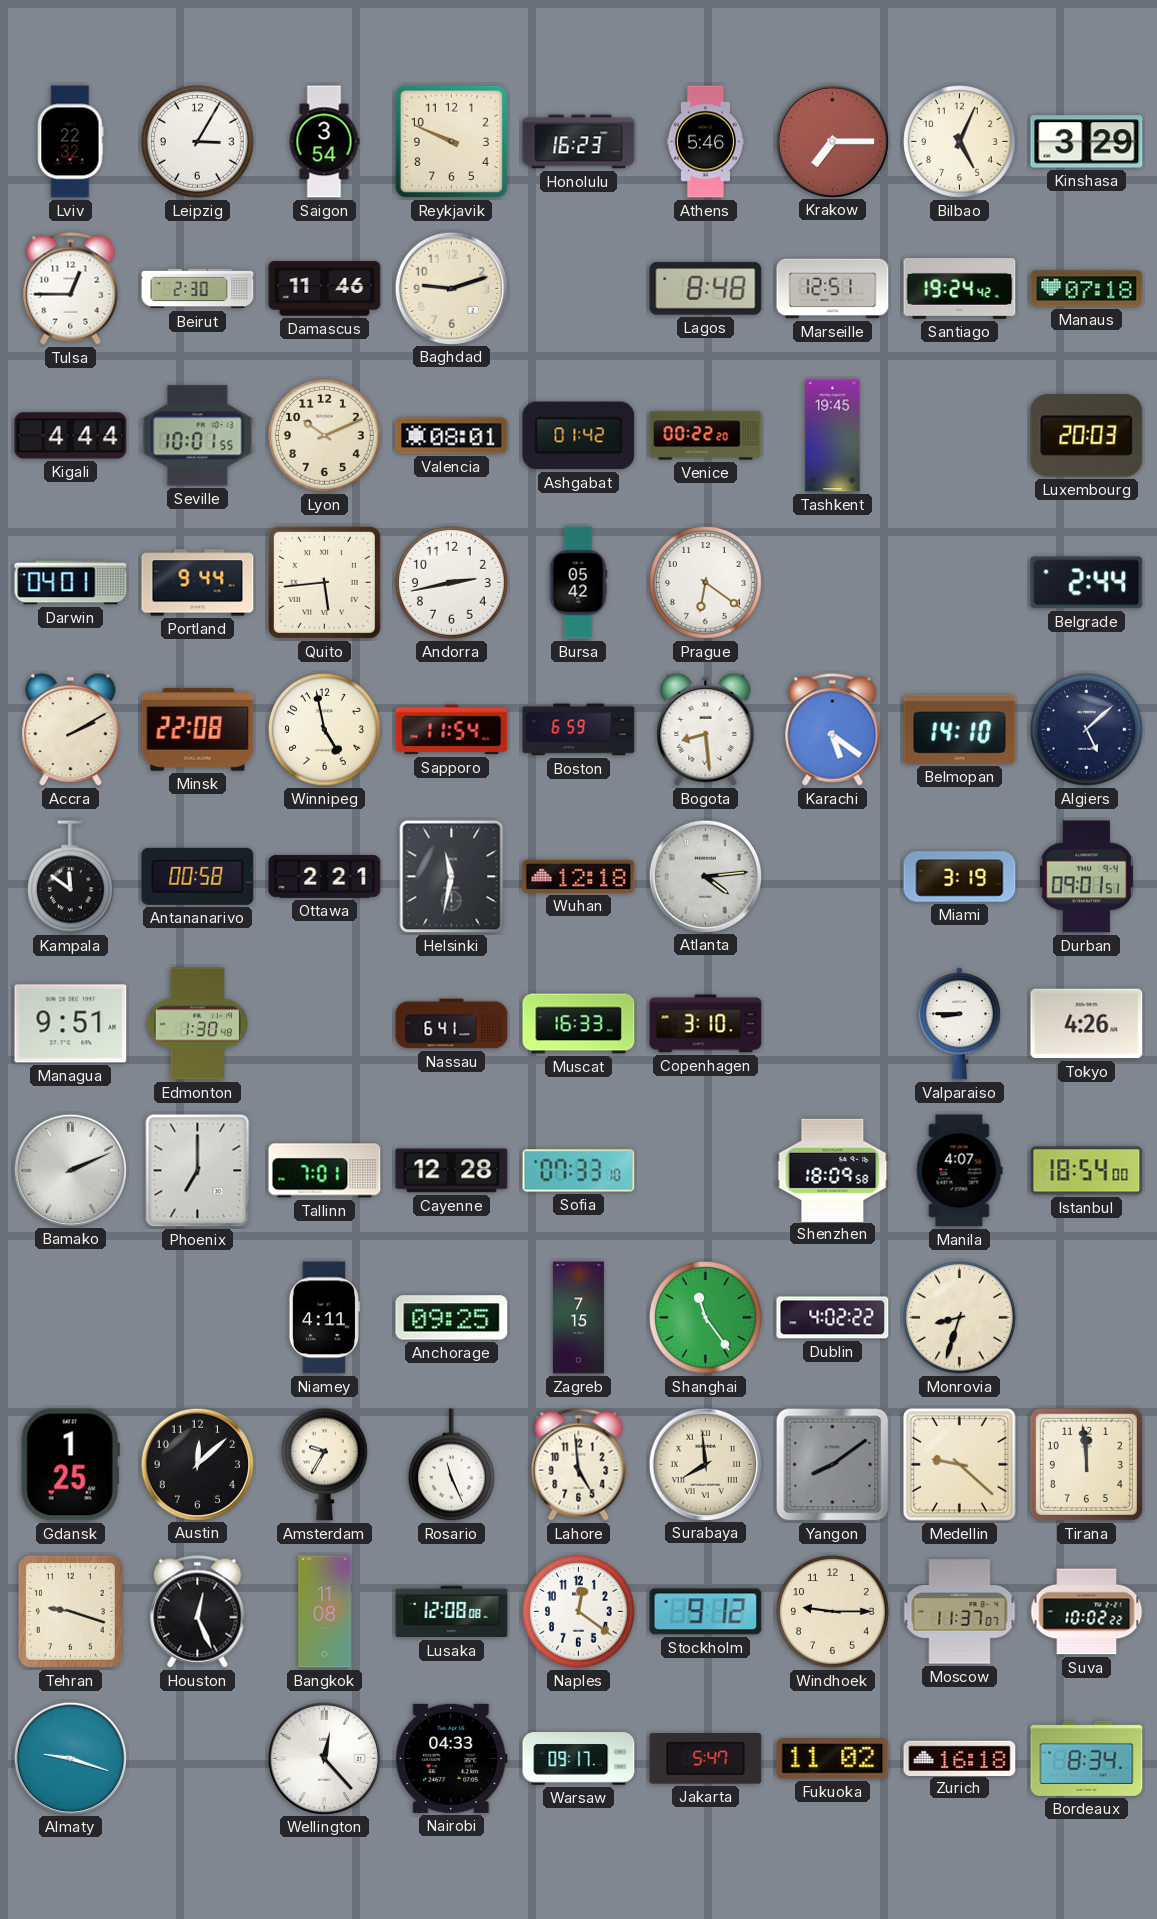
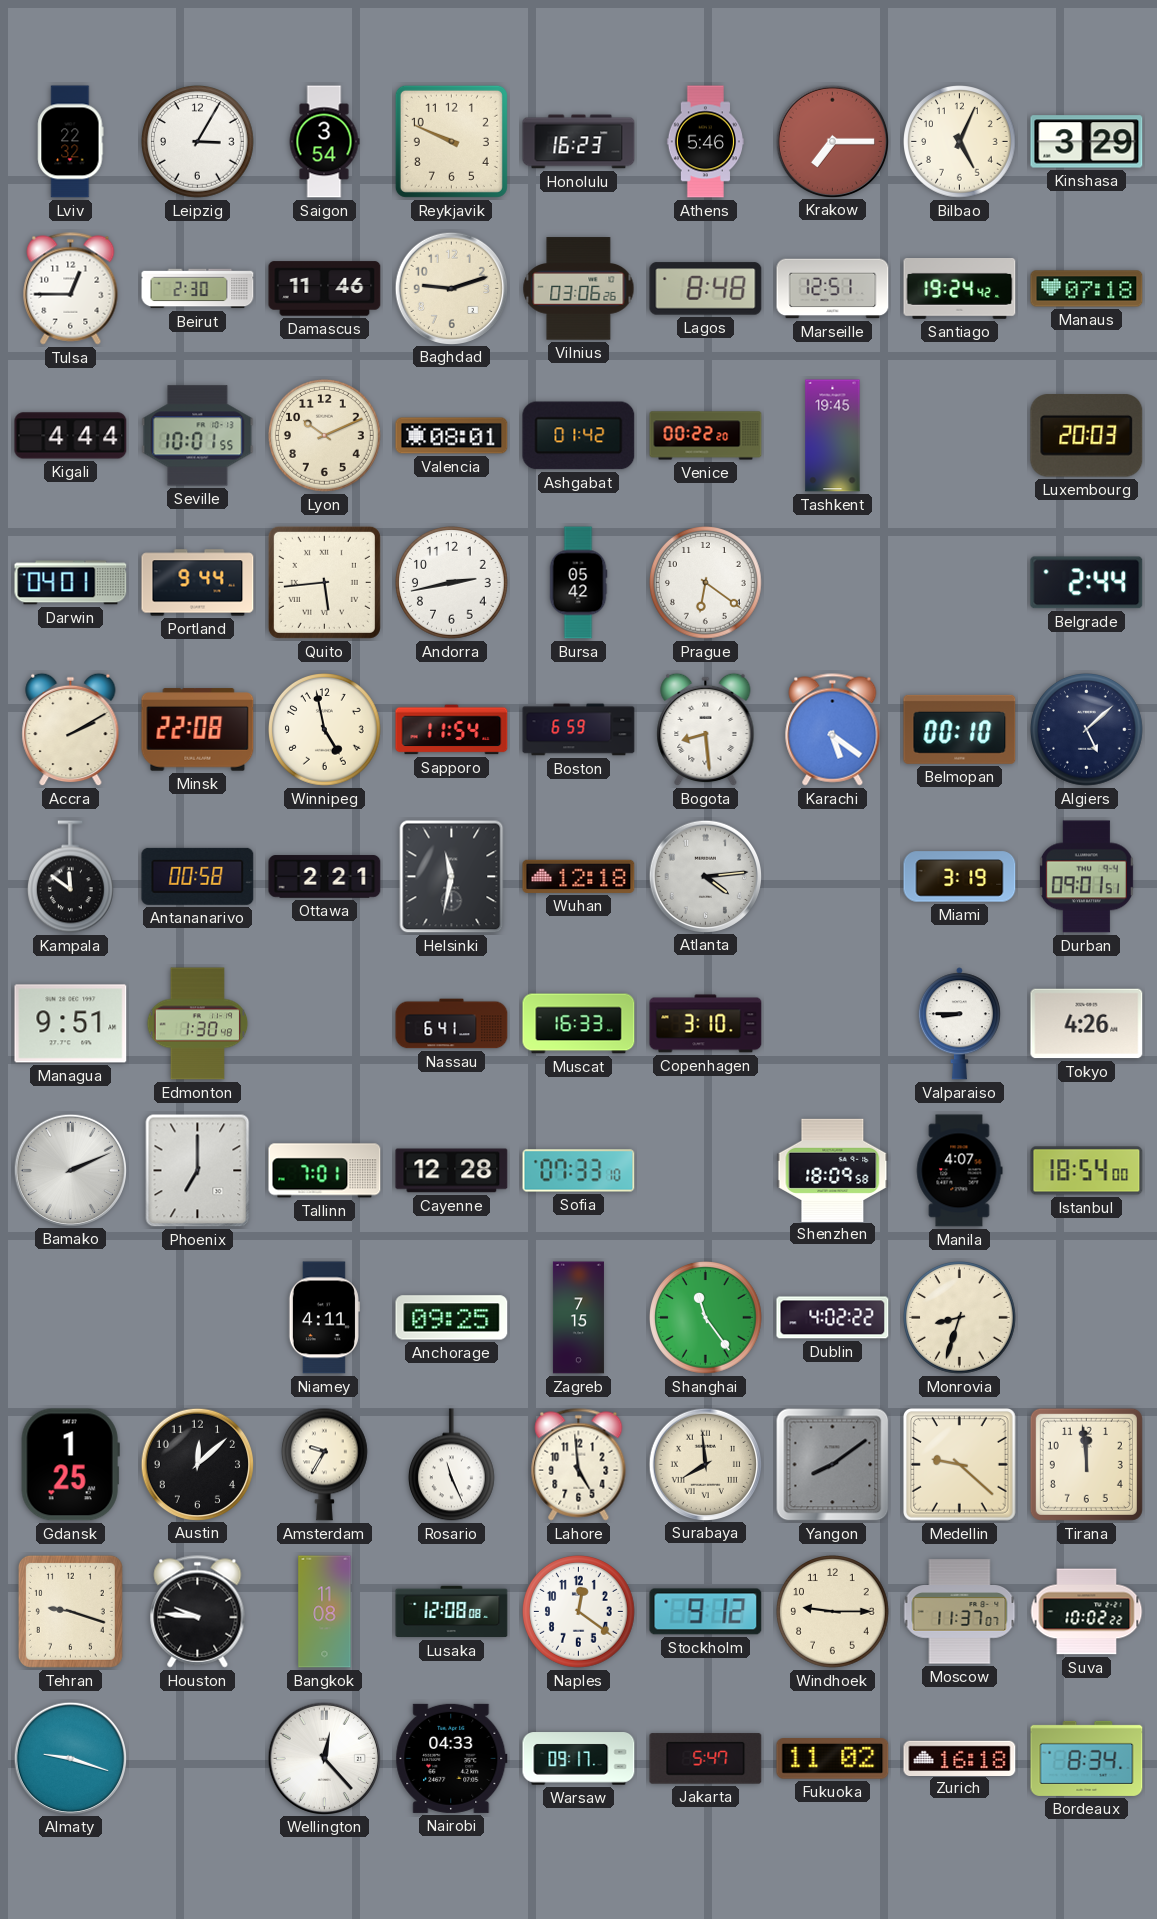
Vilnius: none -> 03:06 (579, 289)
Belmopan: 14:10 -> 00:10 (960, 729)
Houston: 12:26 -> 9:46 (198, 1612)
